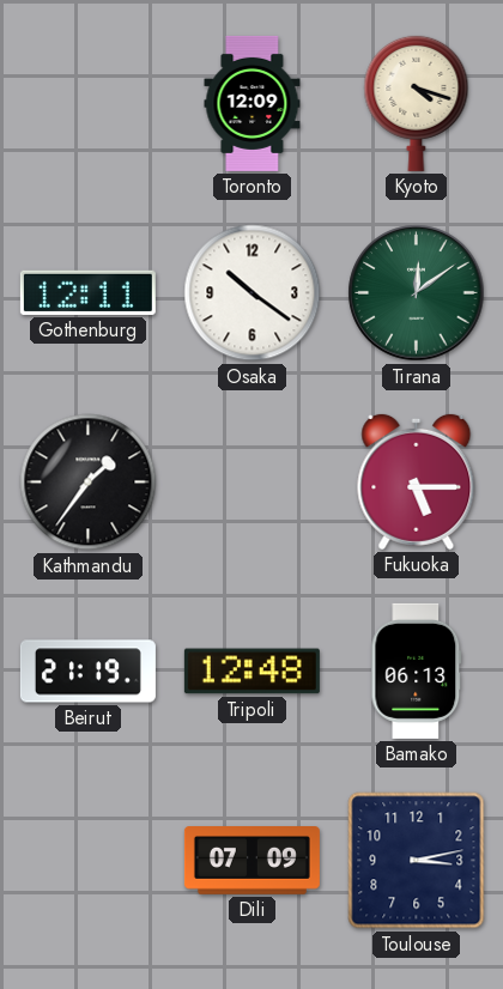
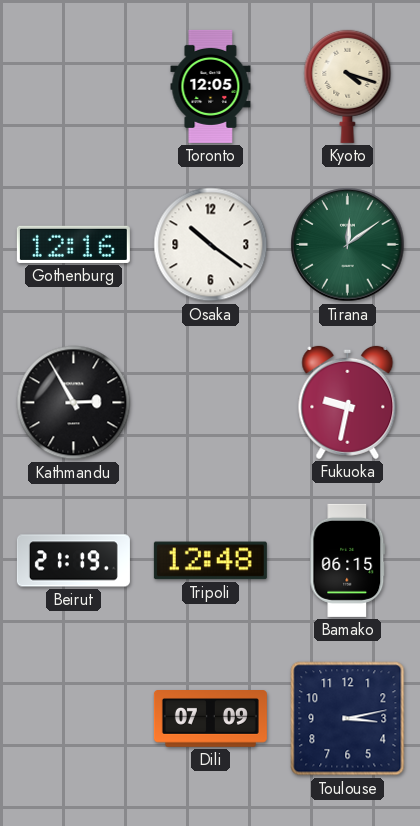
Toronto: 12:09 -> 12:05 (211, 86)
Gothenburg: 12:11 -> 12:16 (73, 244)
Kathmandu: 1:36 -> 2:55 (74, 403)
Fukuoka: 5:15 -> 9:32 (348, 402)
Bamako: 06:13 -> 06:15 (348, 560)
